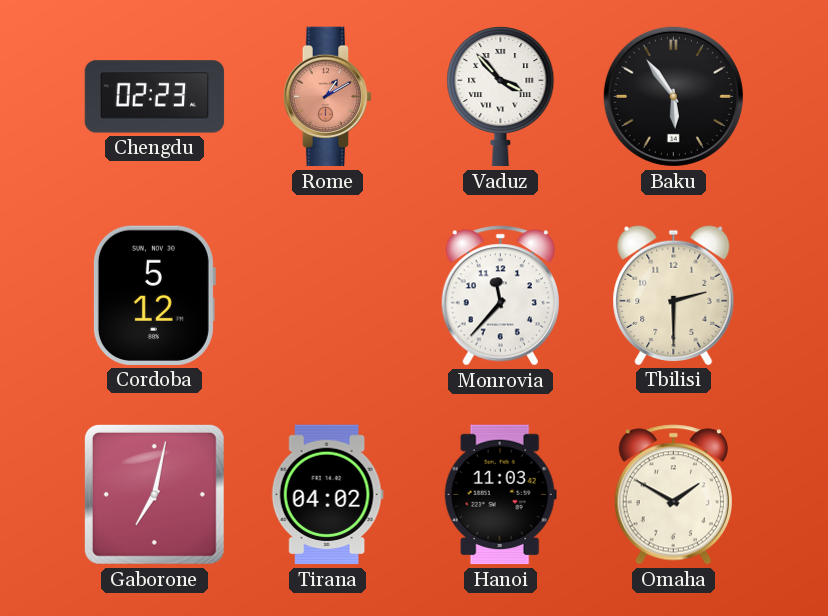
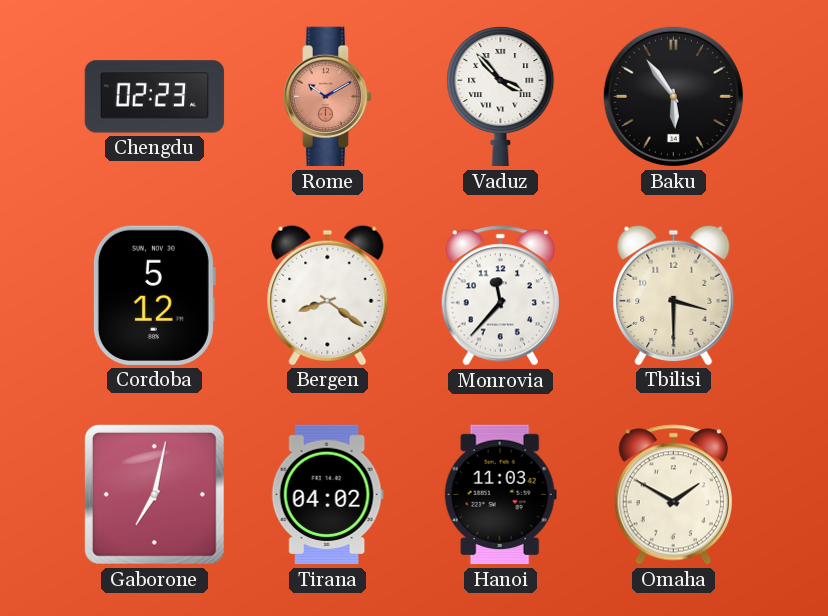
Rome: 1:10 -> 10:10 (328, 97)
Bergen: none -> 8:21 (328, 295)
Tbilisi: 2:30 -> 3:30 (674, 295)
